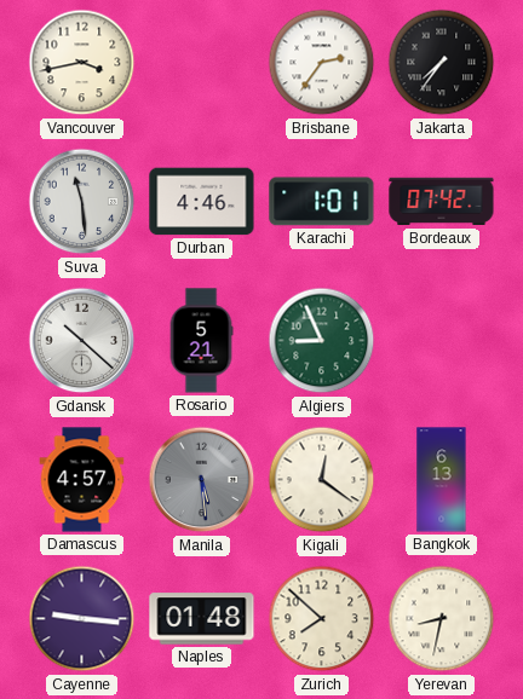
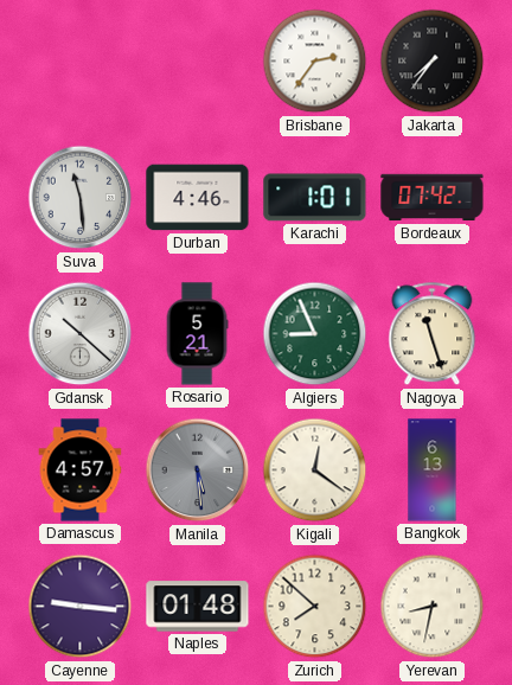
Vancouver: 3:43 -> none (82, 63)
Nagoya: none -> 11:27 (433, 334)
